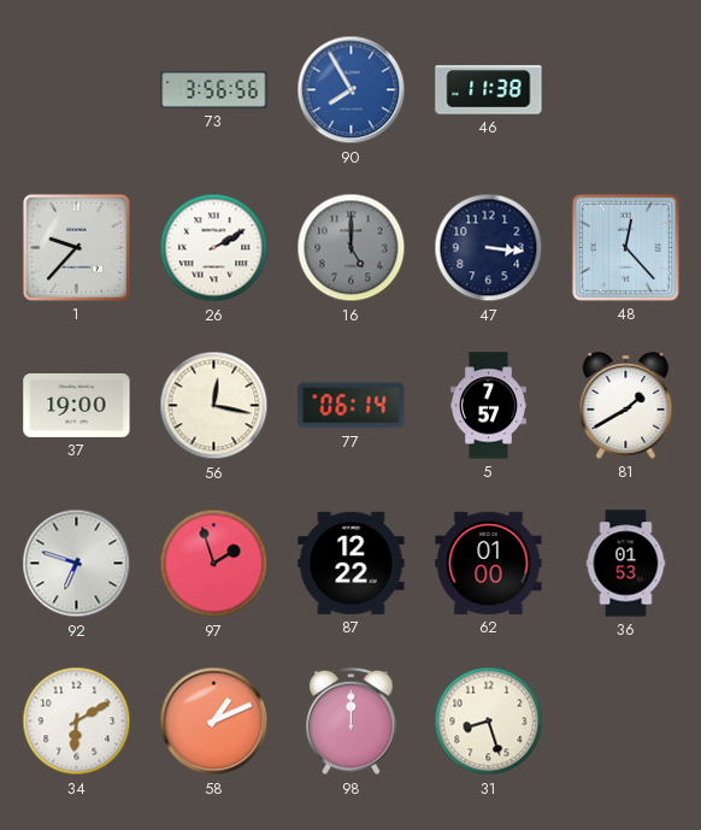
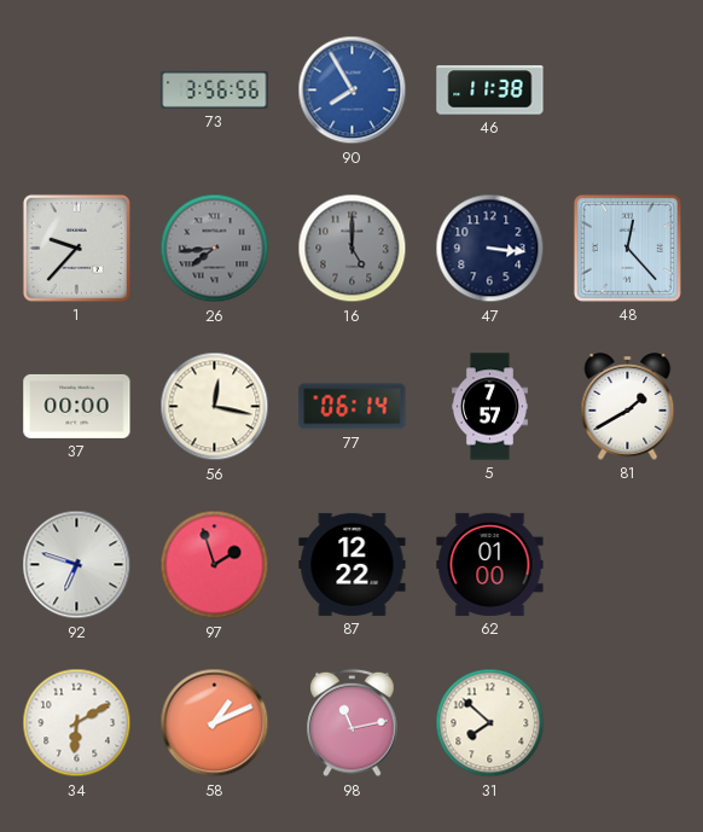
26: 2:10 -> 7:44 (215, 249)
26 dial: white -> grey (215, 249)
37: 19:00 -> 00:00 (77, 406)
36: 01:53 -> none (626, 564)
98: 12:00 -> 11:13 (353, 723)
31: 8:27 -> 7:52 (490, 723)
